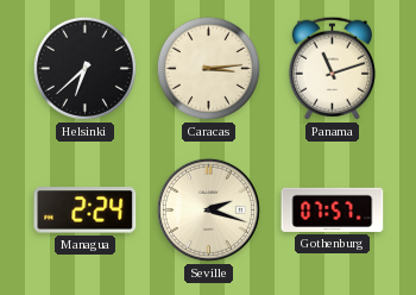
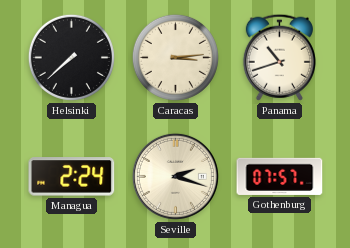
Helsinki: 6:38 -> 7:38 (71, 57)
Panama: 11:12 -> 10:42 (279, 57)
